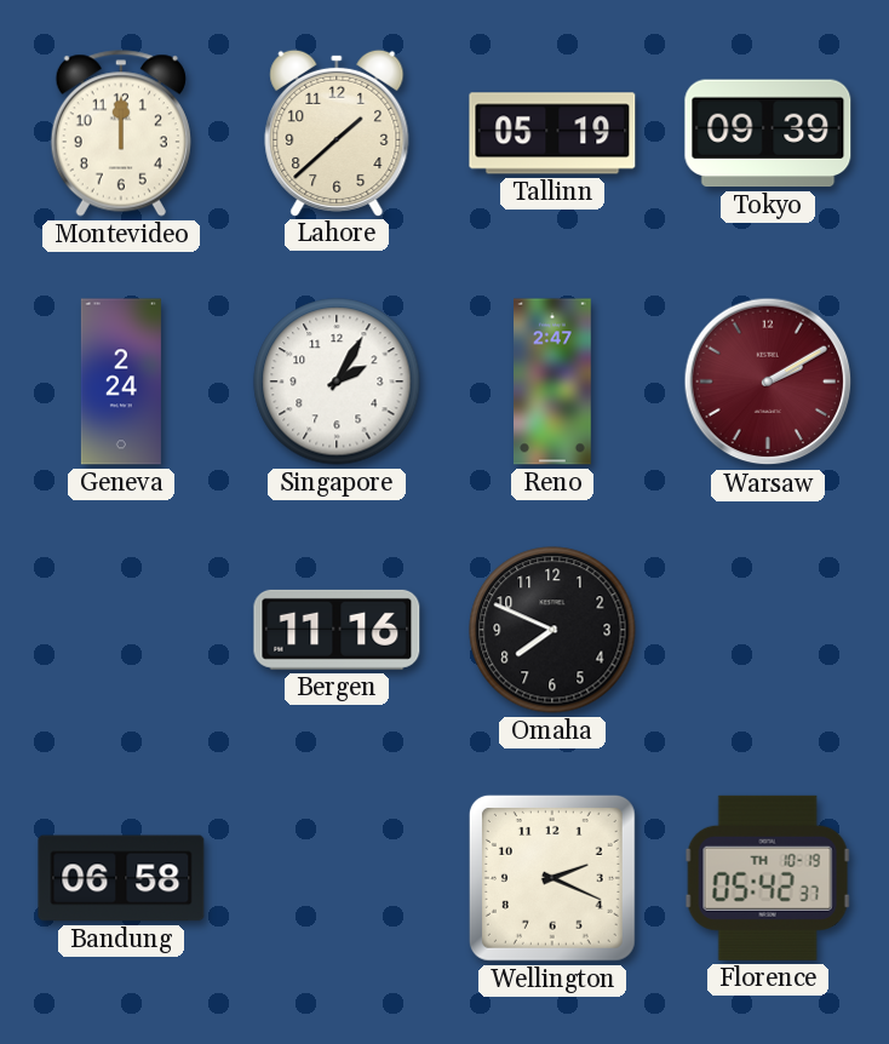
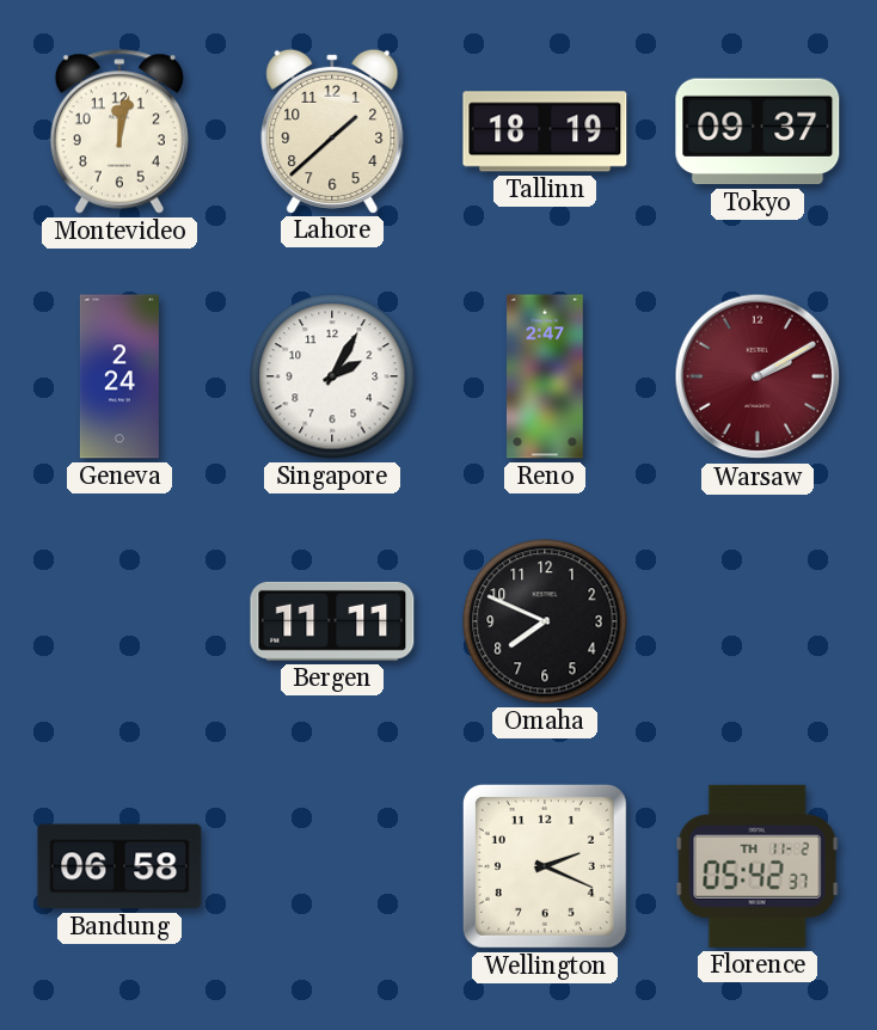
Montevideo: 12:00 -> 12:02 (119, 131)
Tallinn: 05:19 -> 18:19 (545, 131)
Tokyo: 09:39 -> 09:37 (758, 131)
Bergen: 11:16 -> 11:11 (332, 621)
Florence date: TH 10-19 -> TH 11-2 (758, 866)
